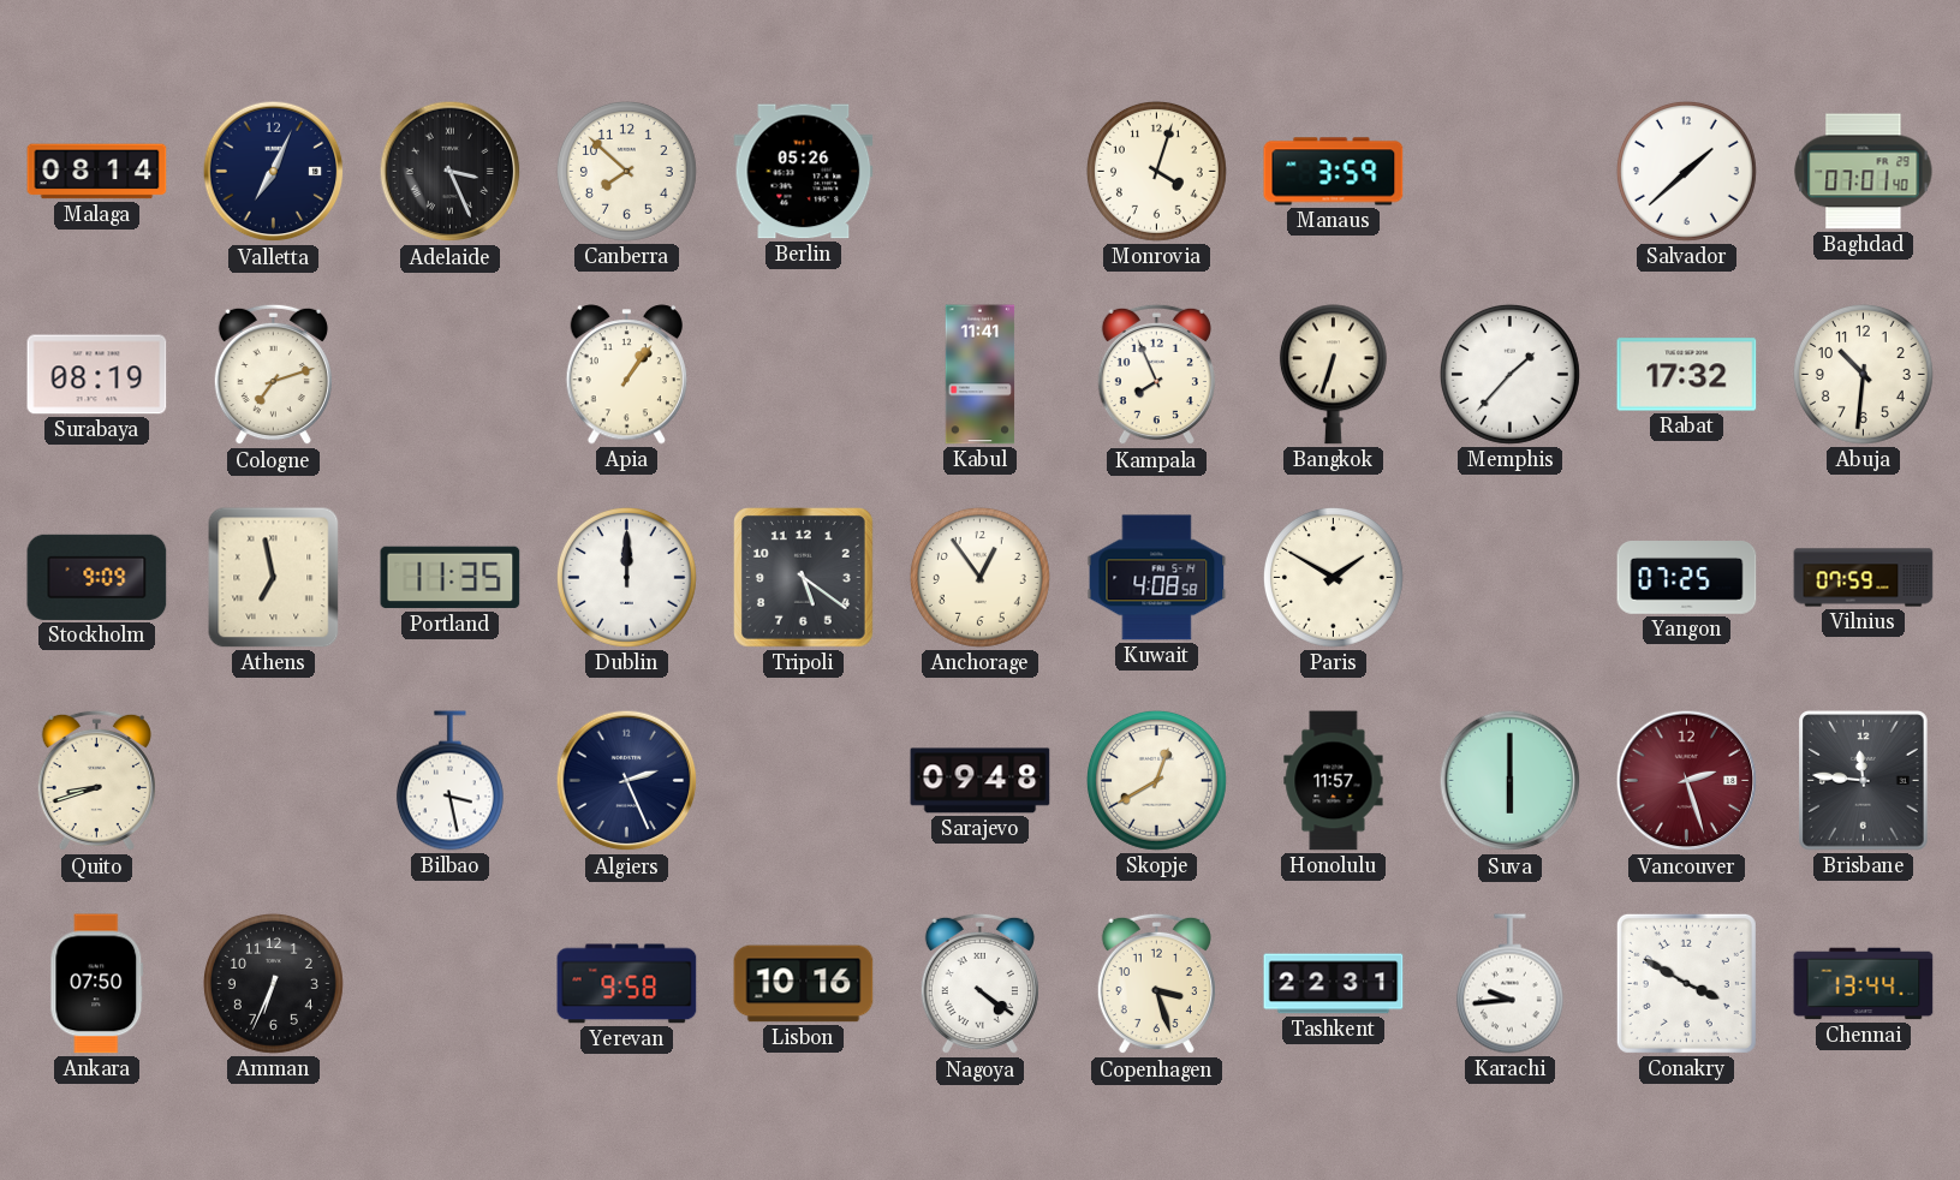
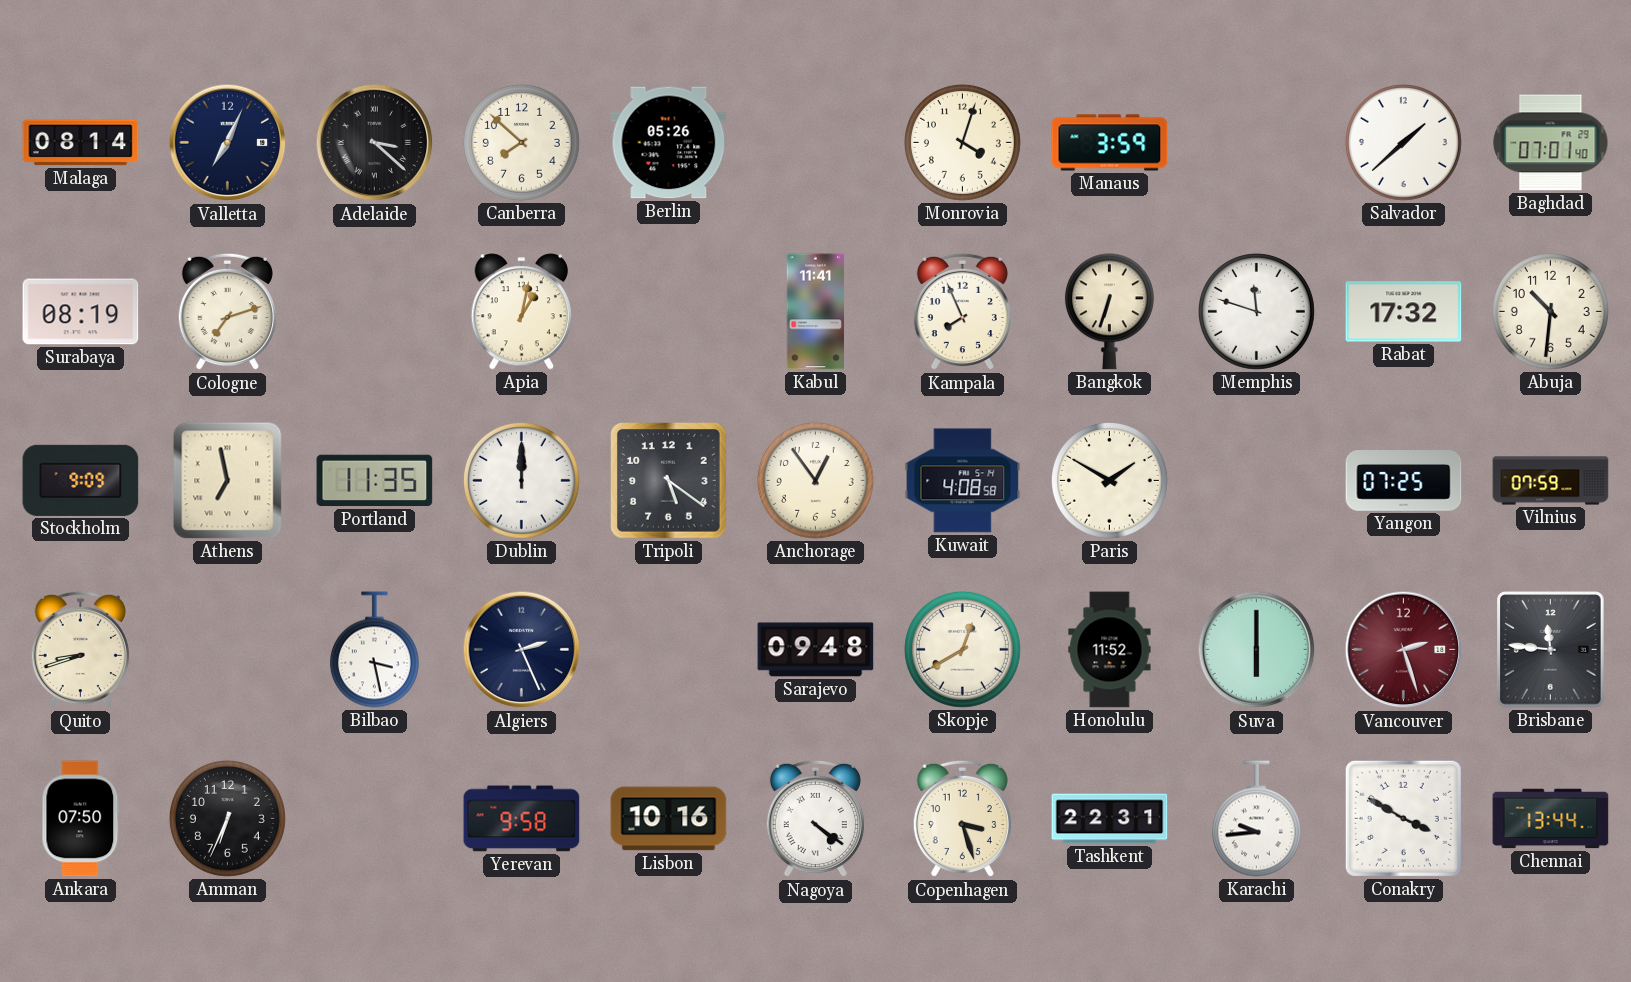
Adelaide: 3:26 -> 3:22 (375, 143)
Apia: 1:06 -> 1:02 (521, 312)
Memphis: 1:37 -> 11:48 (1256, 311)
Honolulu: 11:57 -> 11:52 (1110, 650)
